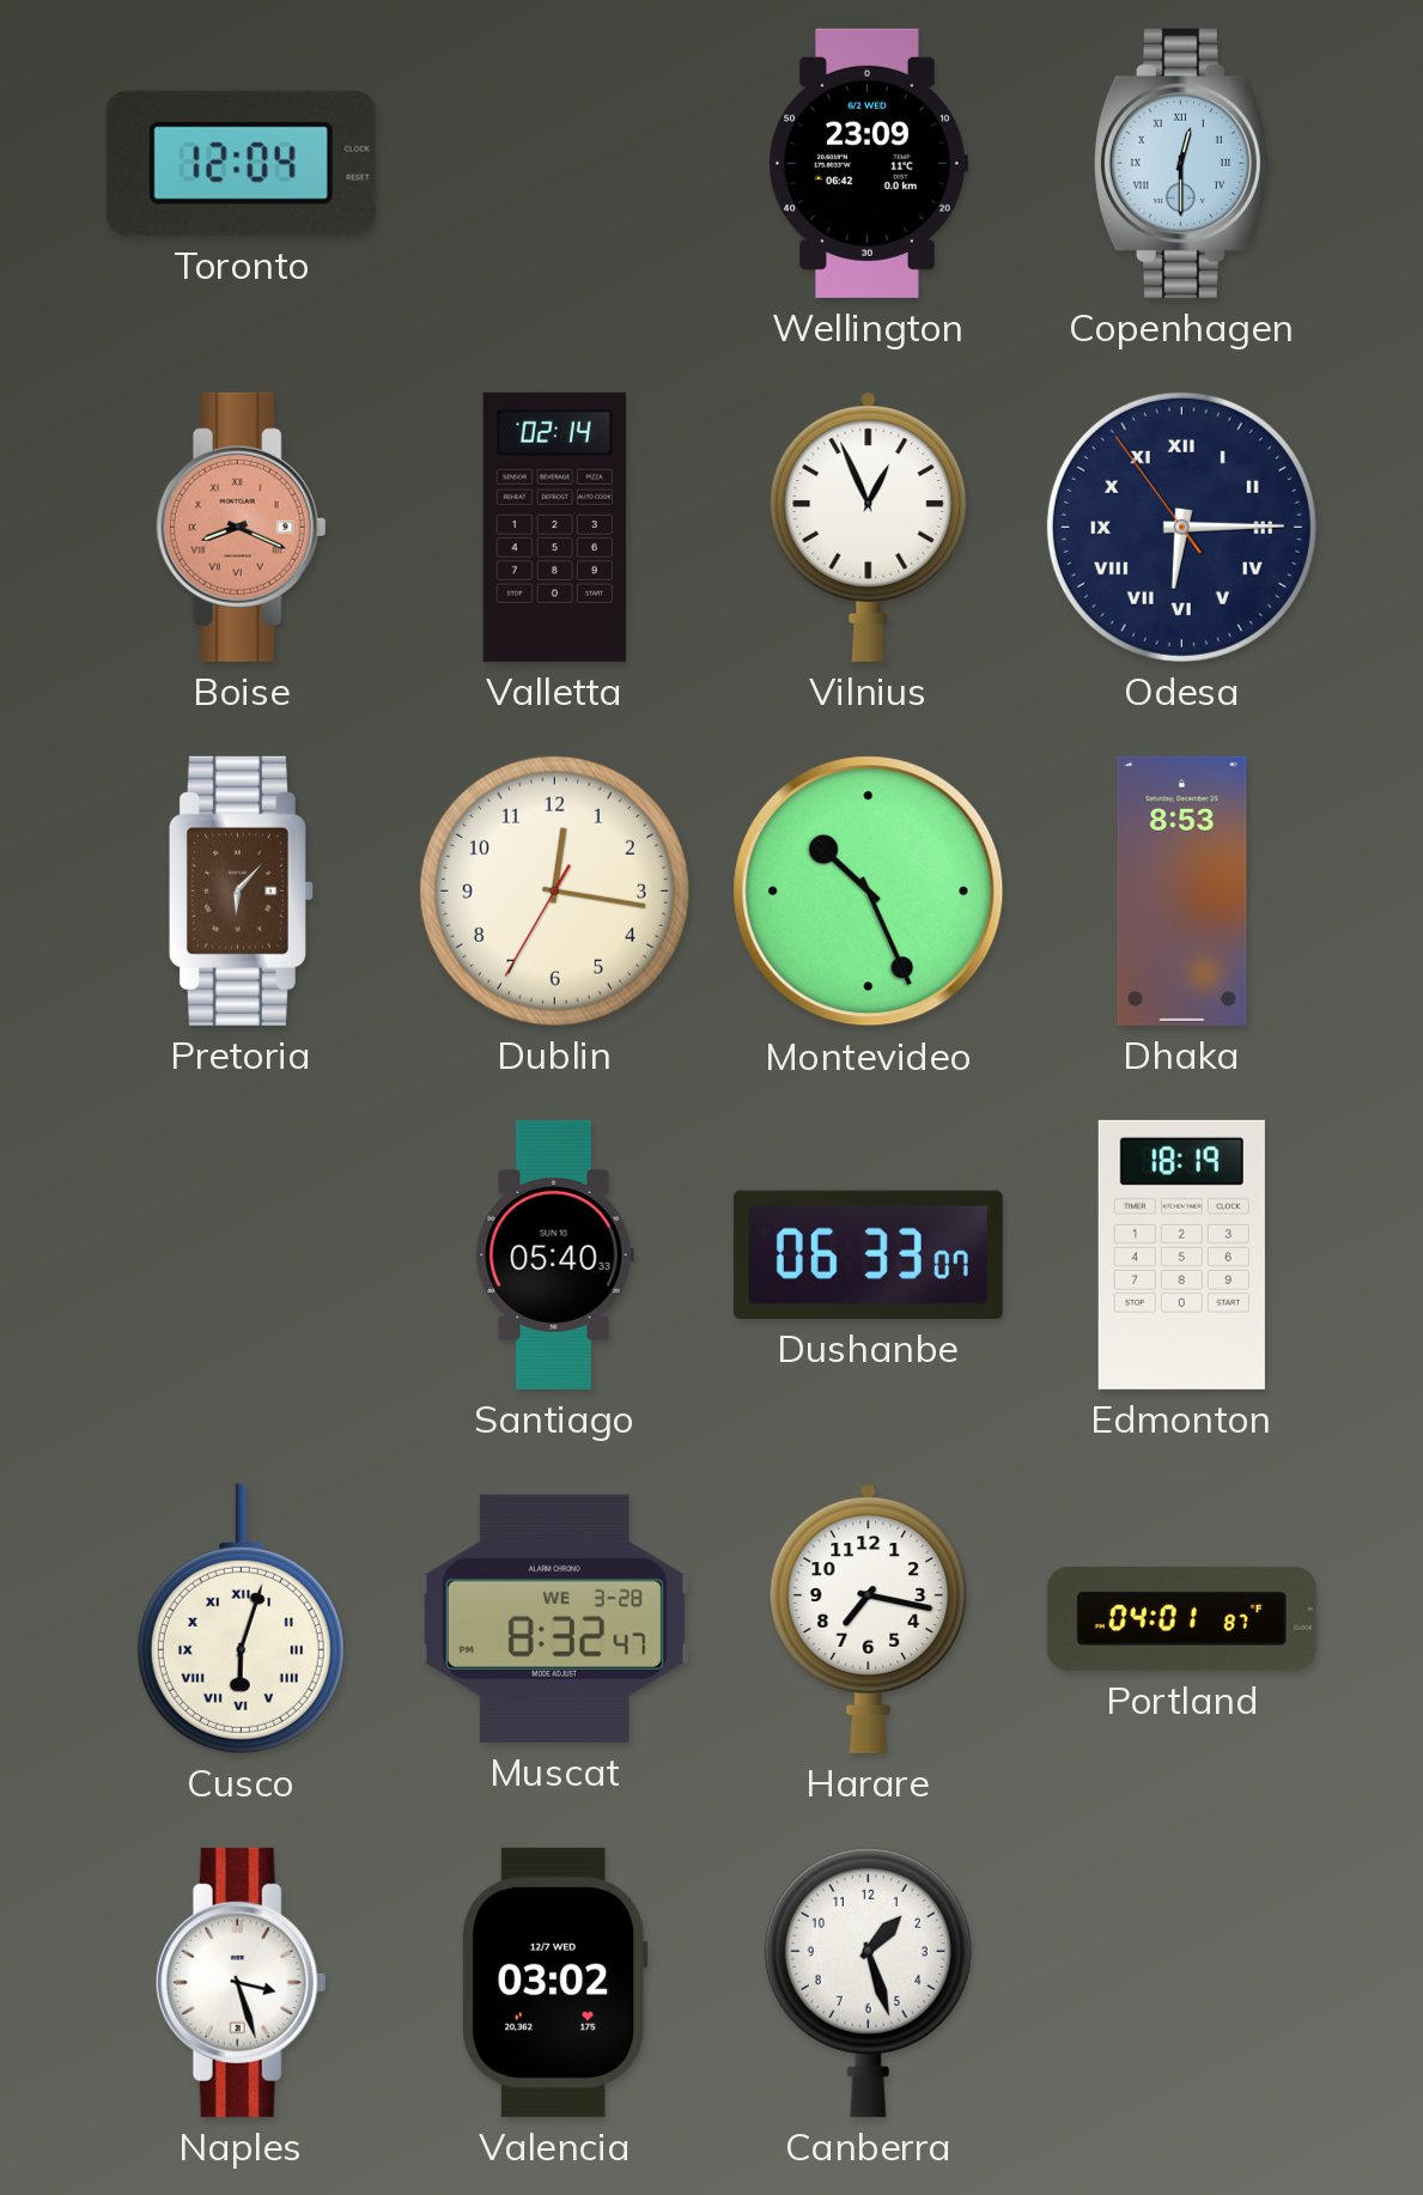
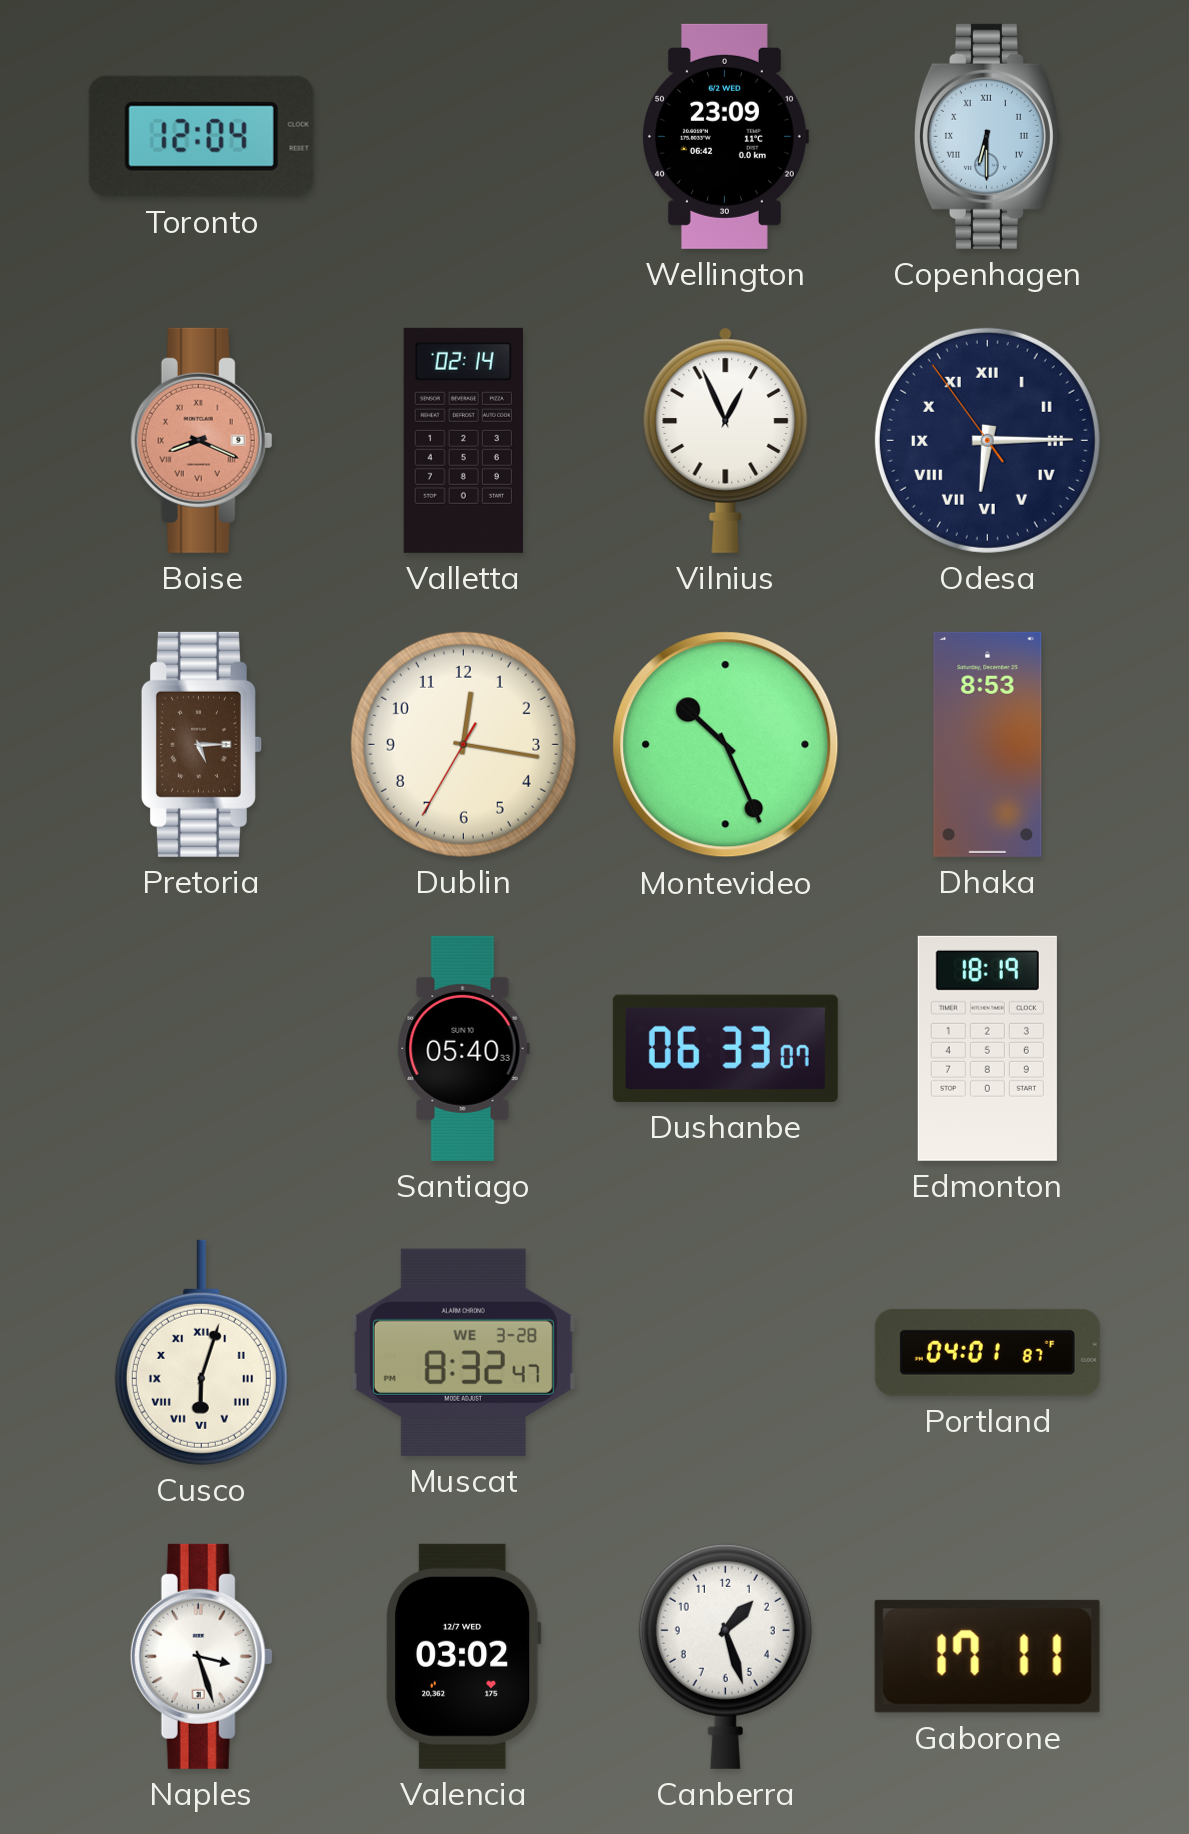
Copenhagen: 12:30 -> 6:30 (987, 136)
Pretoria: 6:07 -> 5:15 (201, 744)
Harare: 7:17 -> none (869, 1618)
Gaborone: none -> 17:11 (987, 1656)
